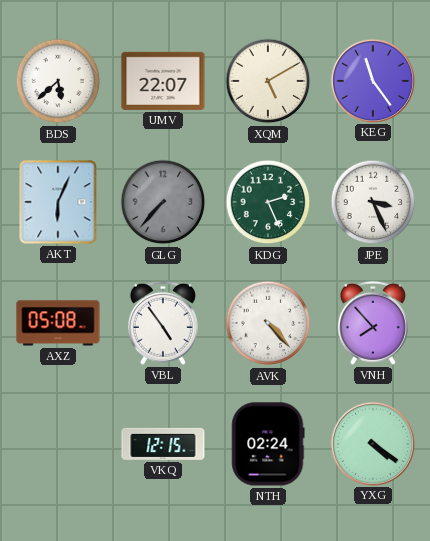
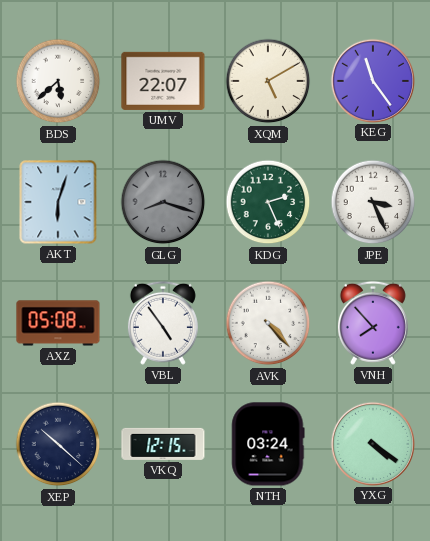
AKT: 6:04 -> 6:03 (58, 202)
GLG: 7:37 -> 8:18 (163, 202)
XEP: none -> 10:22 (58, 444)
NTH: 02:24 -> 03:24 (268, 444)
